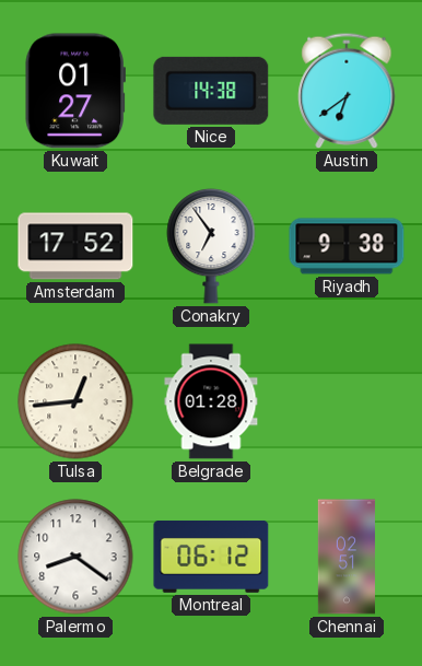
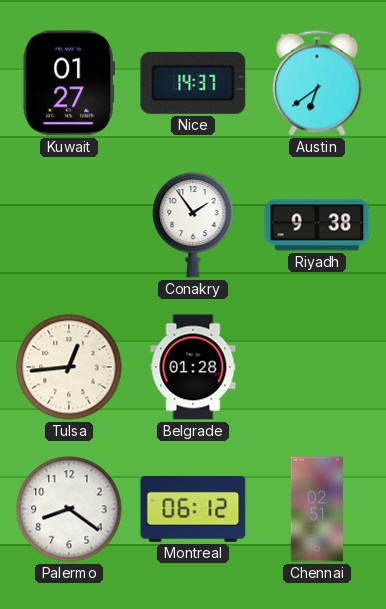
Nice: 14:38 -> 14:37 (193, 83)
Amsterdam: 17:52 -> none (75, 246)
Conakry: 6:54 -> 1:54 (193, 225)
